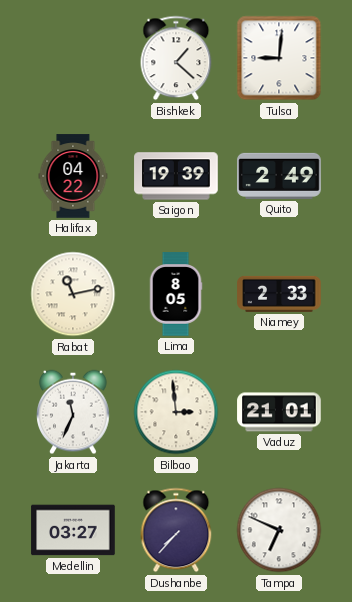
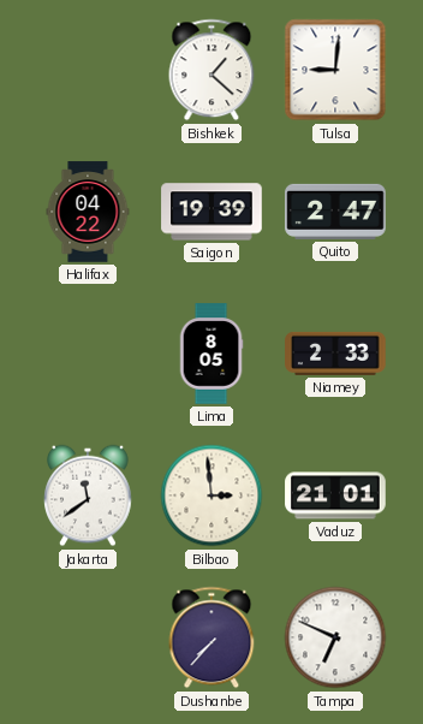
Quito: 2:49 -> 2:47 (335, 212)
Rabat: 11:13 -> none (73, 294)
Jakarta: 11:34 -> 11:39 (88, 495)
Medellin: 03:27 -> none (73, 530)
